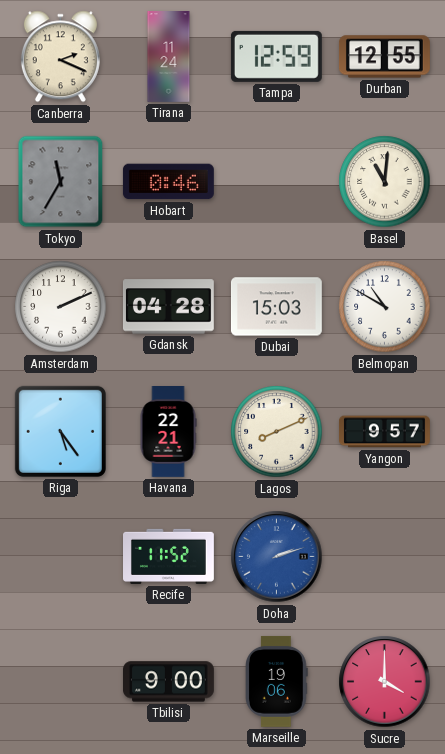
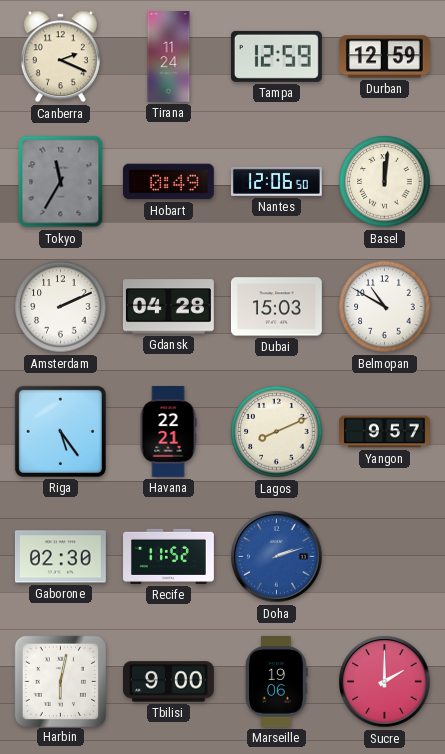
Durban: 12:55 -> 12:59 (384, 57)
Hobart: 0:46 -> 0:49 (168, 182)
Nantes: none -> 12:06 (276, 181)
Basel: 11:01 -> 12:01 (385, 182)
Gaborone: none -> 02:30 (60, 557)
Harbin: none -> 6:02 (60, 681)
Sucre: 4:00 -> 2:00 (385, 682)
